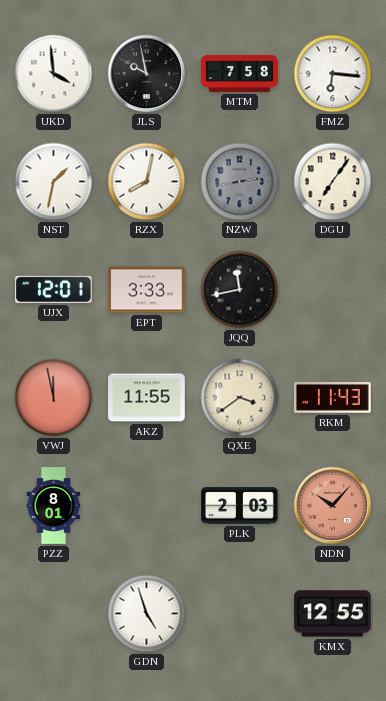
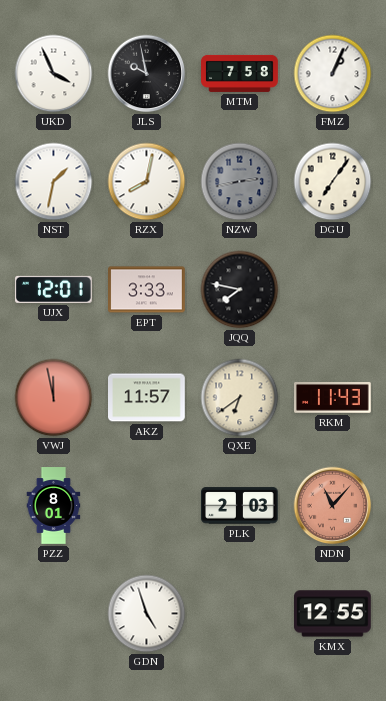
UKD: 3:59 -> 3:56 (54, 74)
FMZ: 6:16 -> 1:04 (333, 74)
JQQ: 11:43 -> 7:47 (240, 290)
AKZ: 11:55 -> 11:57 (147, 398)
QXE: 3:39 -> 6:39 (240, 398)
NDN: 10:07 -> 11:07 (333, 506)
